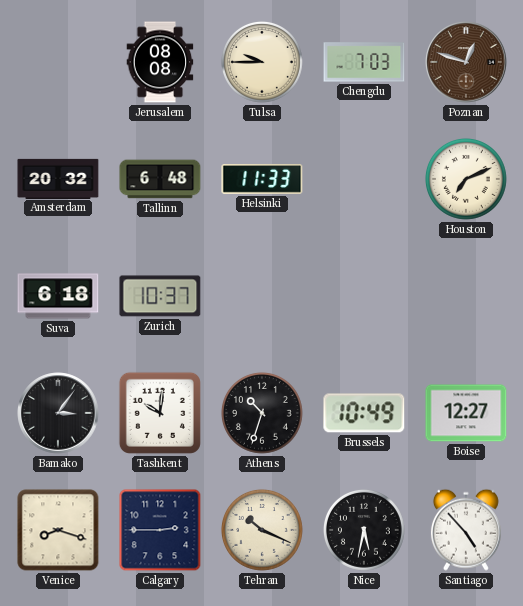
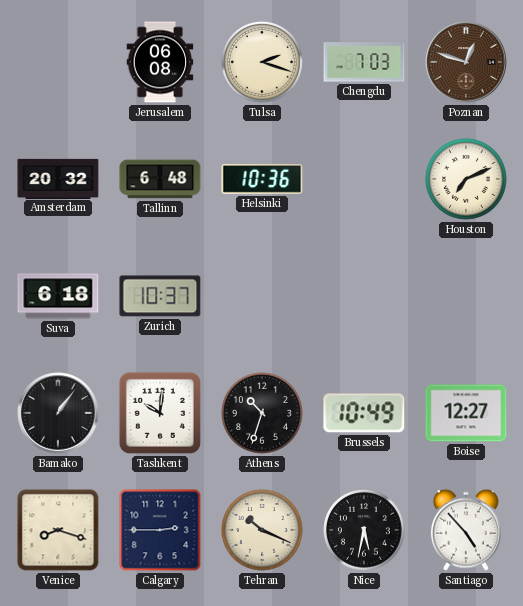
Jerusalem: 08:08 -> 06:08 (160, 62)
Tulsa: 9:45 -> 2:18 (262, 62)
Helsinki: 11:33 -> 10:36 (262, 180)
Bamako: 3:06 -> 1:06 (58, 413)
